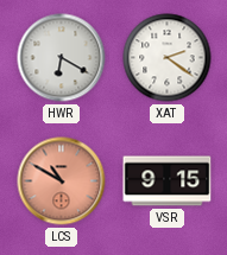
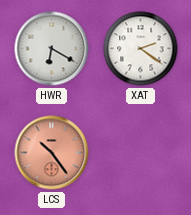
LCS: 10:50 -> 10:24 (52, 153)
VSR: 9:15 -> none (168, 181)
